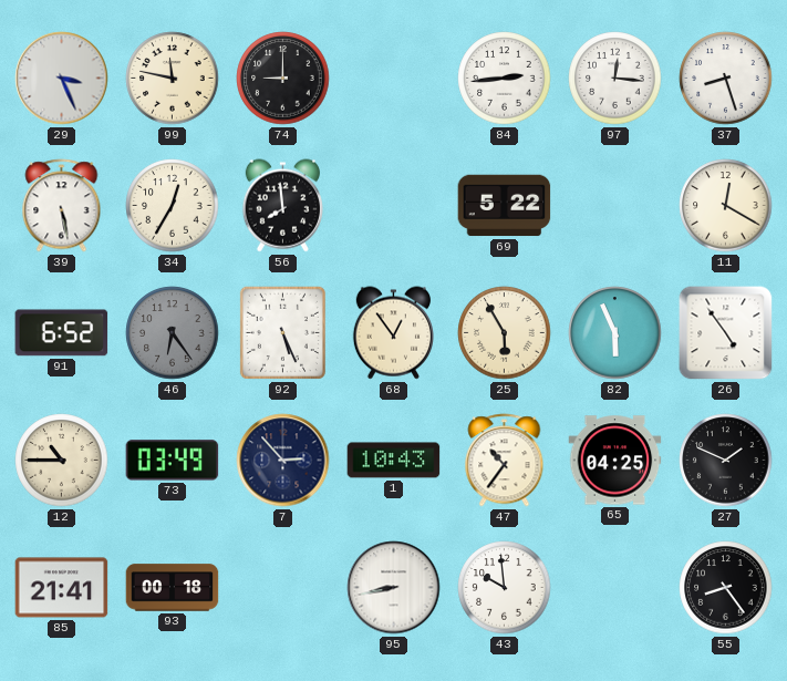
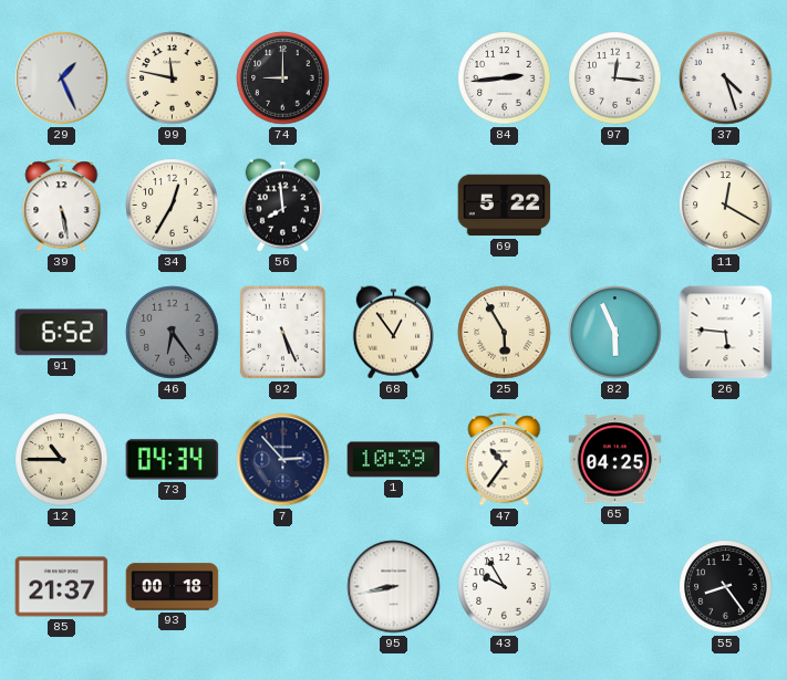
29: 3:26 -> 1:26 (62, 79)
37: 8:27 -> 4:27 (726, 79)
26: 4:54 -> 5:46 (726, 333)
73: 03:49 -> 04:34 (173, 460)
1: 10:43 -> 10:39 (394, 460)
27: 1:49 -> none (726, 461)
85: 21:41 -> 21:37 (62, 587)
43: 9:59 -> 9:55 (505, 587)
